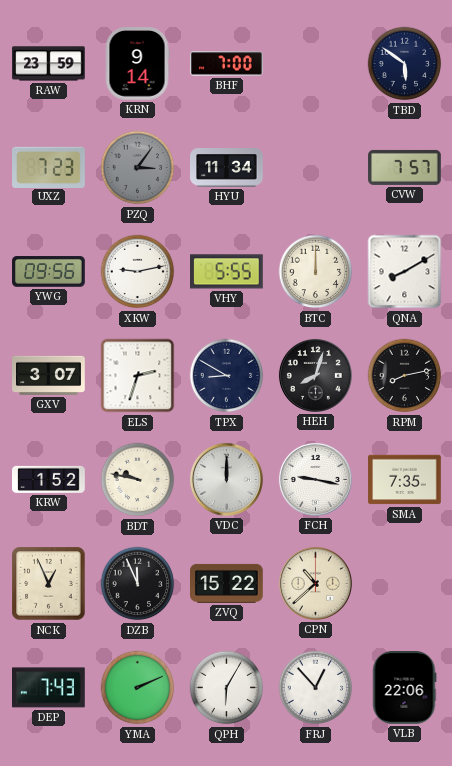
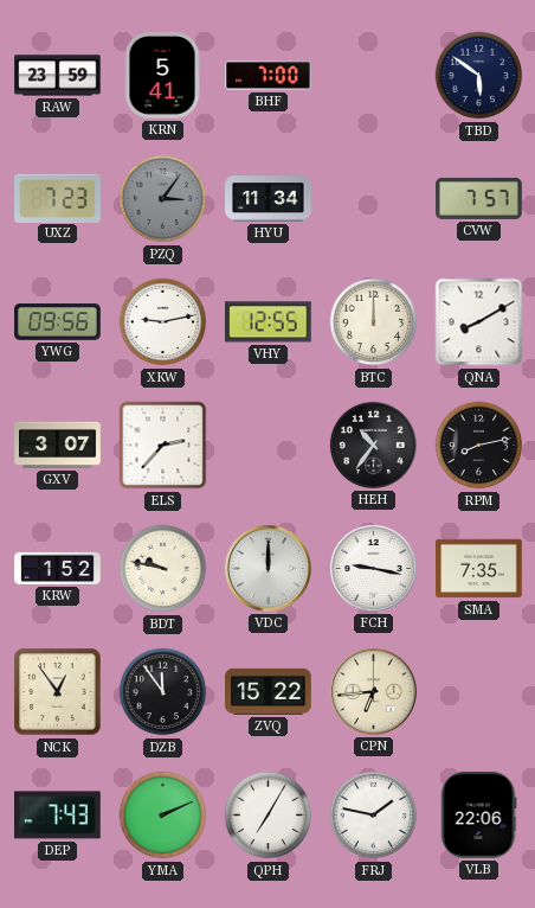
KRN: 9:14 -> 5:41 (162, 76)
VHY: 5:55 -> 12:55 (269, 322)
ELS: 2:33 -> 2:37 (163, 446)
TPX: 8:50 -> none (227, 376)
HEH: 8:03 -> 10:36 (373, 445)
NCK: 12:56 -> 12:54 (58, 692)
DZB: 11:56 -> 11:54 (163, 692)
CPN: 10:38 -> 6:44 (373, 691)
QPH: 6:05 -> 7:05 (269, 816)
FRJ: 12:53 -> 1:47 (374, 816)
